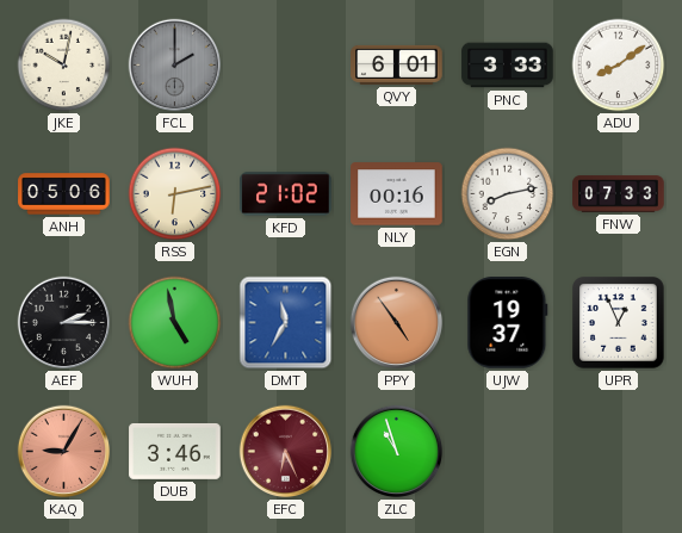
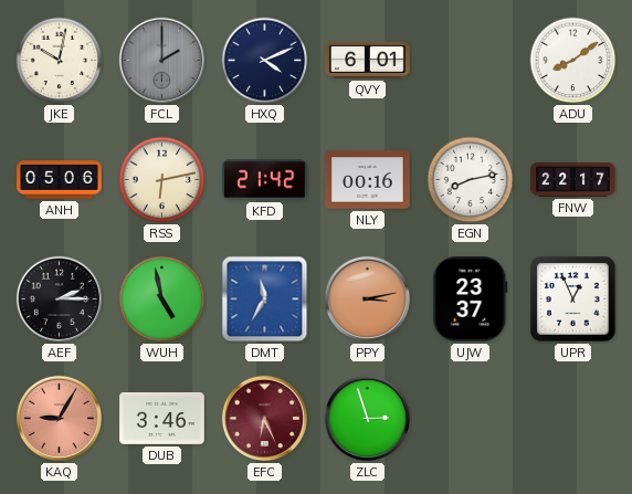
HXQ: none -> 4:11 (265, 61)
PNC: 3:33 -> none (508, 66)
KFD: 21:02 -> 21:42 (265, 180)
FNW: 07:33 -> 22:17 (573, 180)
PPY: 4:54 -> 3:13 (368, 299)
UJW: 19:37 -> 23:37 (471, 299)
ZLC: 10:57 -> 2:57 (368, 419)
